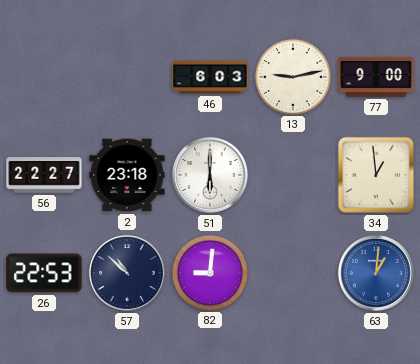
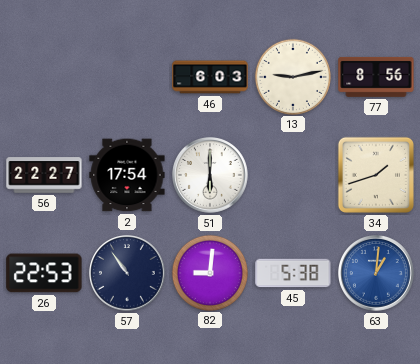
77: 9:00 -> 8:56 (376, 77)
2: 23:18 -> 17:54 (127, 175)
34: 12:59 -> 1:42 (376, 175)
57: 10:52 -> 10:54 (128, 274)
45: none -> 5:38 (293, 273)
